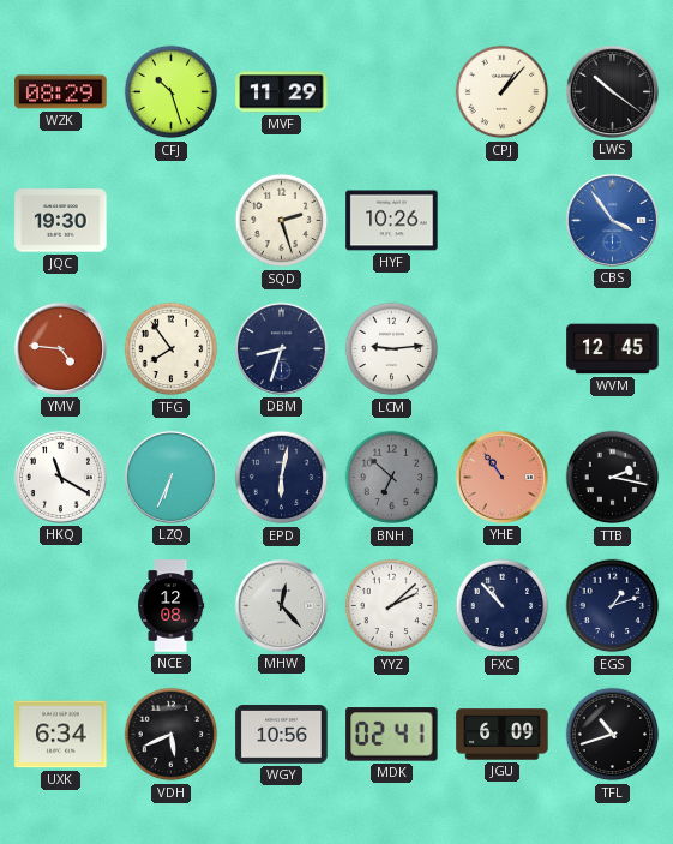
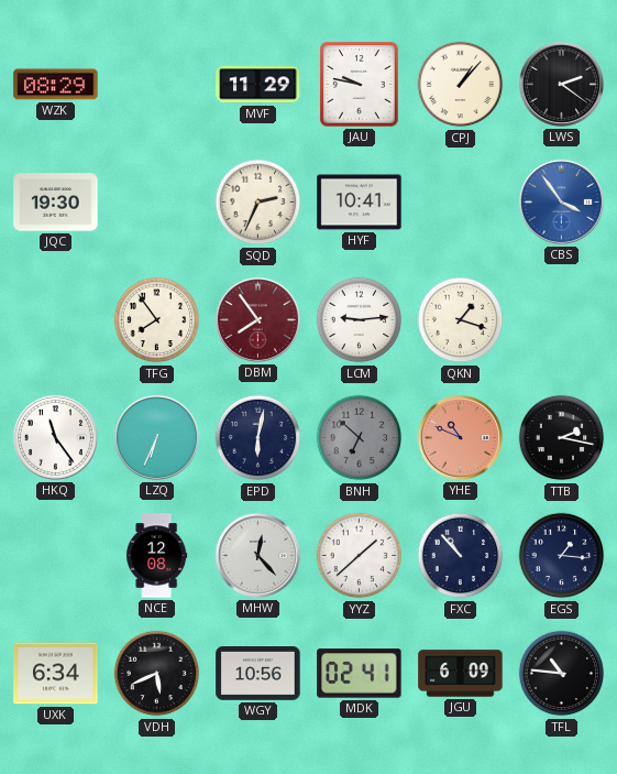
CFJ: 10:27 -> none (172, 92)
JAU: none -> 9:47 (360, 85)
LWS: 10:21 -> 2:21 (561, 84)
SQD: 2:27 -> 2:34 (258, 203)
HYF: 10:26 -> 10:41 (360, 203)
YMV: 4:46 -> none (60, 348)
DBM: 8:33 -> 7:54 (257, 319)
DBM dial: navy -> burgundy (257, 319)
QKN: none -> 1:18 (461, 320)
WVM: 12:45 -> none (613, 349)
HKQ: 11:20 -> 11:24 (55, 437)
YHE: 10:54 -> 10:49 (460, 437)
YYZ: 2:08 -> 1:38 (360, 556)
EGS: 1:12 -> 1:16 (562, 556)
TFL: 10:42 -> 10:46 (562, 674)
